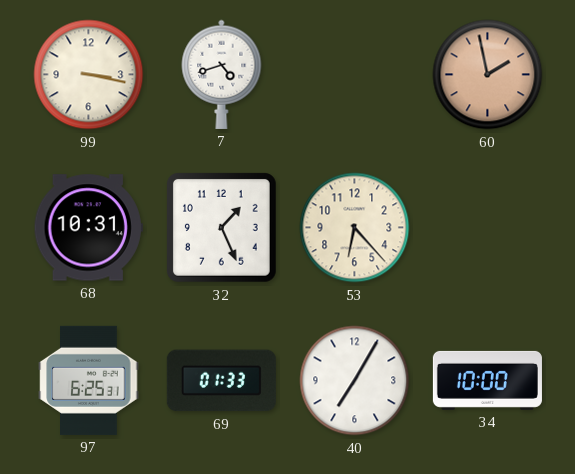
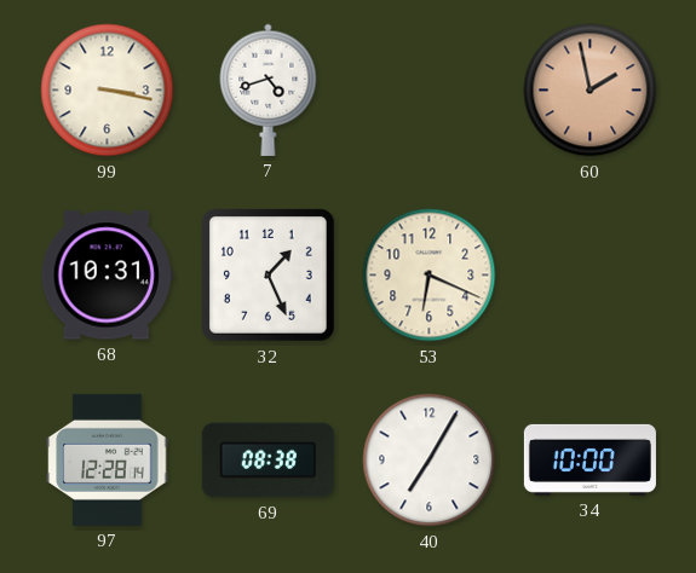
53: 6:23 -> 6:19 (430, 276)
97: 6:25 -> 12:28 (108, 459)
69: 01:33 -> 08:38 (268, 461)
